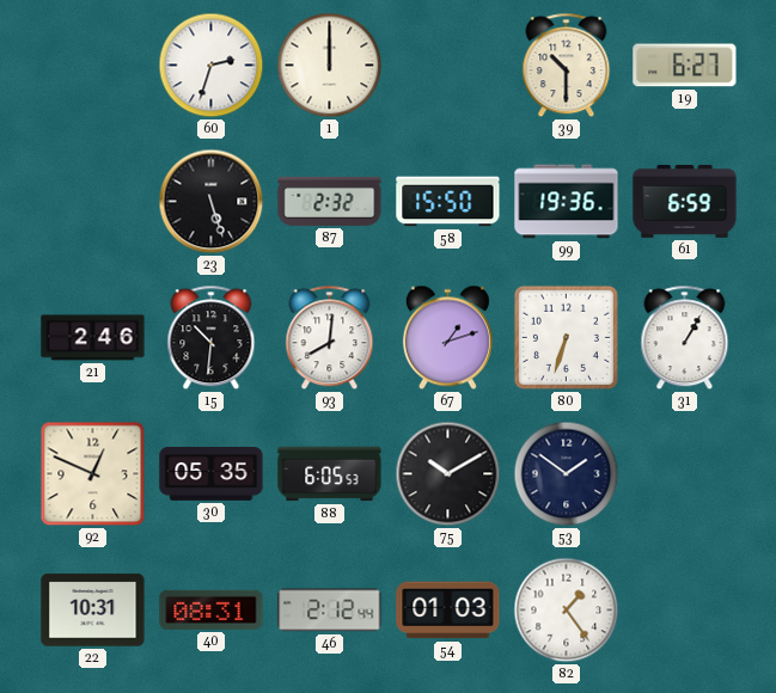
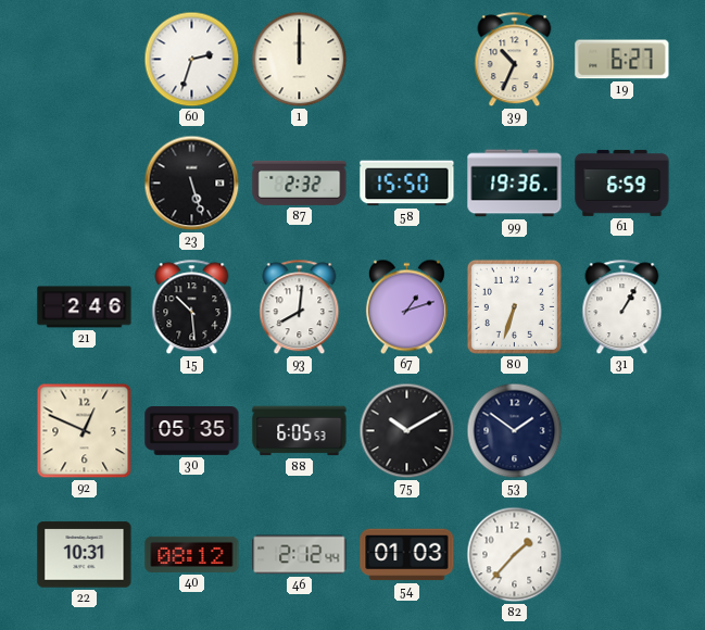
39: 10:30 -> 10:34 (515, 60)
15: 10:31 -> 10:29 (192, 307)
40: 08:31 -> 08:12 (192, 554)
82: 1:24 -> 1:37 (515, 555)
